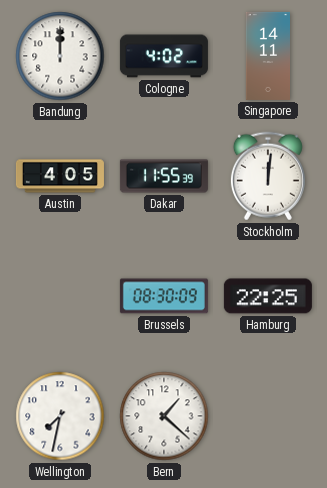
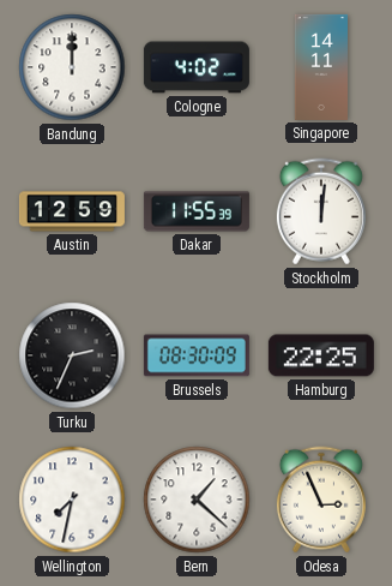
Austin: 4:05 -> 12:59 (72, 211)
Turku: none -> 2:34 (72, 355)
Odesa: none -> 2:56 (321, 500)
